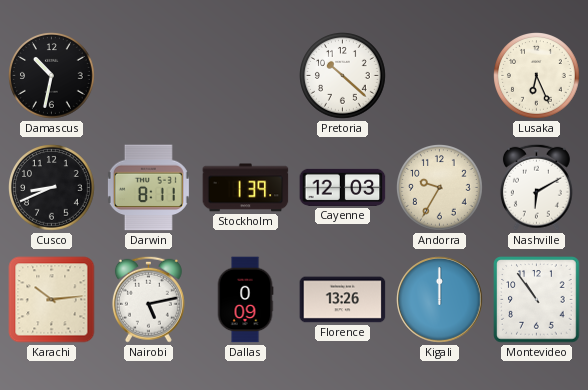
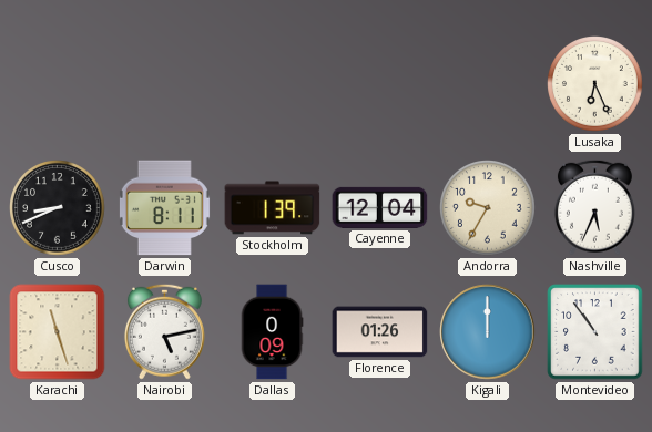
Damascus: 10:32 -> none (52, 76)
Pretoria: 10:22 -> none (343, 76)
Cayenne: 12:03 -> 12:04 (380, 207)
Nashville: 6:10 -> 5:34 (594, 207)
Karachi: 10:14 -> 11:27 (58, 332)
Florence: 13:26 -> 01:26 (380, 332)
